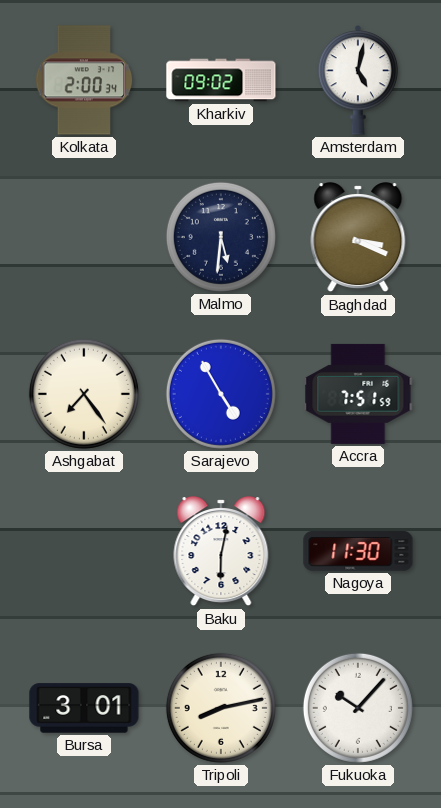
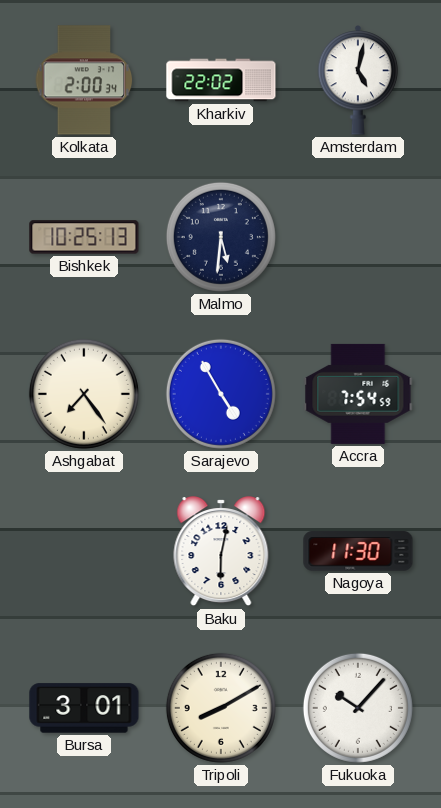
Kharkiv: 09:02 -> 22:02 (221, 80)
Bishkek: none -> 10:25 (84, 237)
Baghdad: 3:19 -> none (358, 238)
Accra: 7:51 -> 7:54 (358, 394)
Tripoli: 8:13 -> 8:10 (221, 708)
